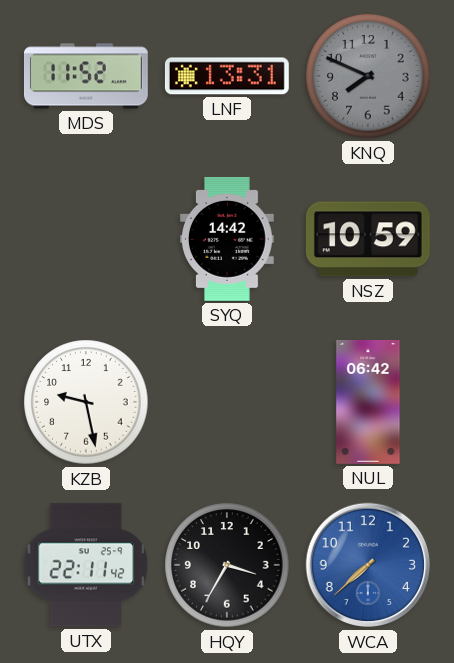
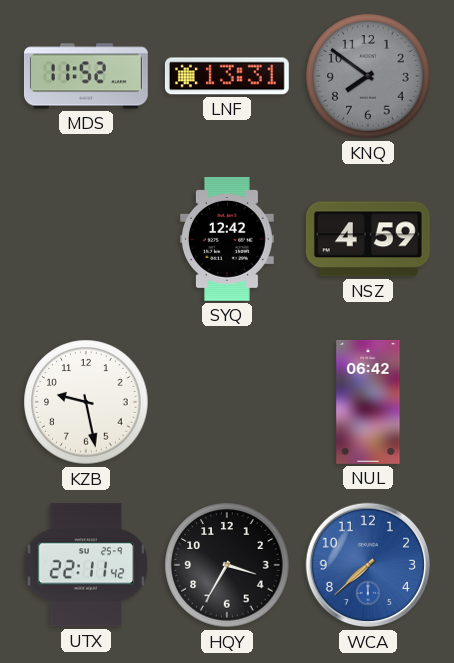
KNQ: 7:49 -> 7:51 (368, 76)
SYQ: 14:42 -> 12:42 (227, 239)
NSZ: 10:59 -> 4:59 (368, 239)
